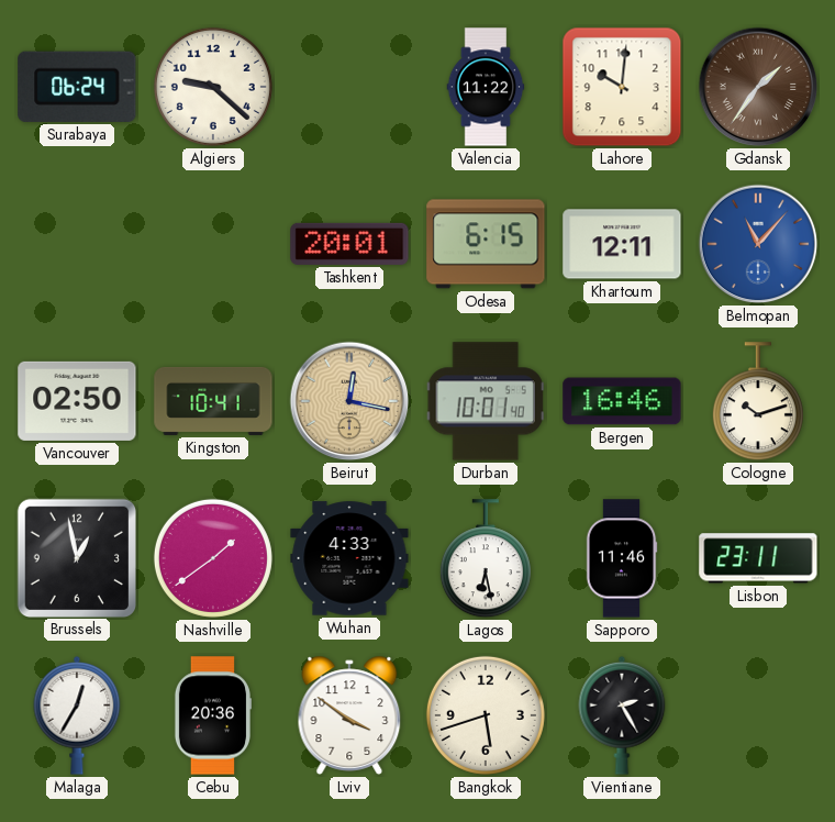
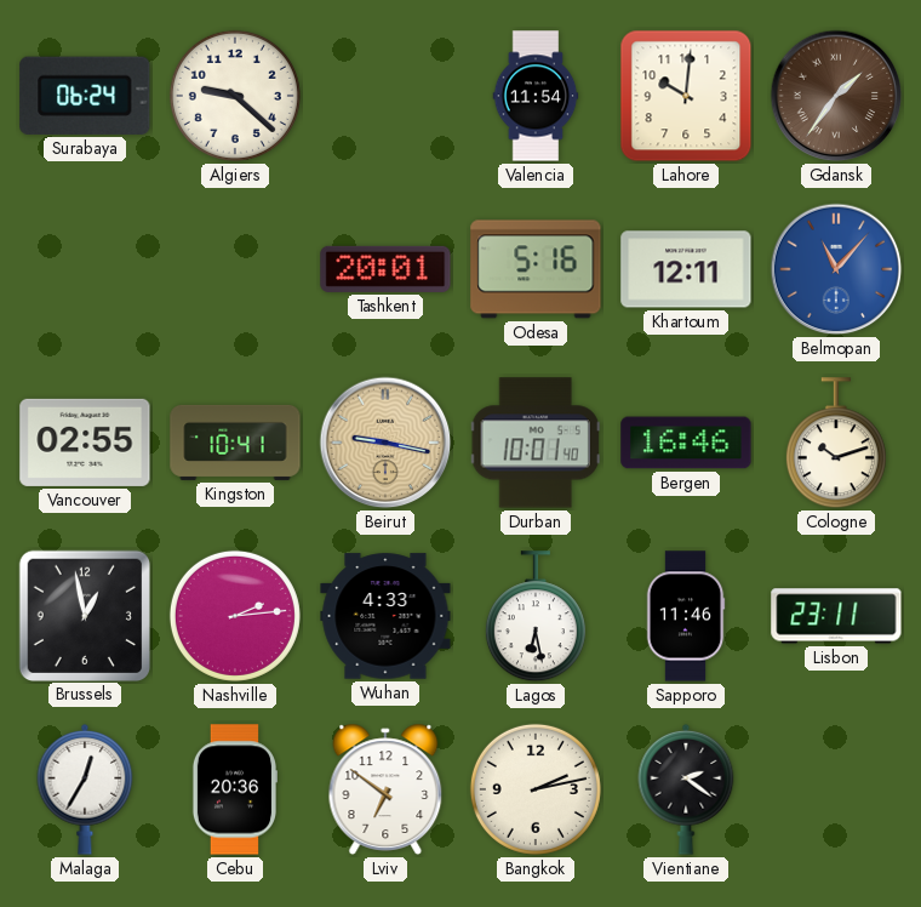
Valencia: 11:22 -> 11:54 (536, 96)
Odesa: 6:15 -> 5:16 (536, 269)
Vancouver: 02:50 -> 02:55 (85, 443)
Beirut: 12:17 -> 9:17 (385, 443)
Nashville: 1:39 -> 2:14 (235, 616)
Lviv: 3:51 -> 6:51 (385, 789)
Bangkok: 5:42 -> 2:13 (536, 789)
Vientiane: 2:25 -> 2:21 (686, 789)
